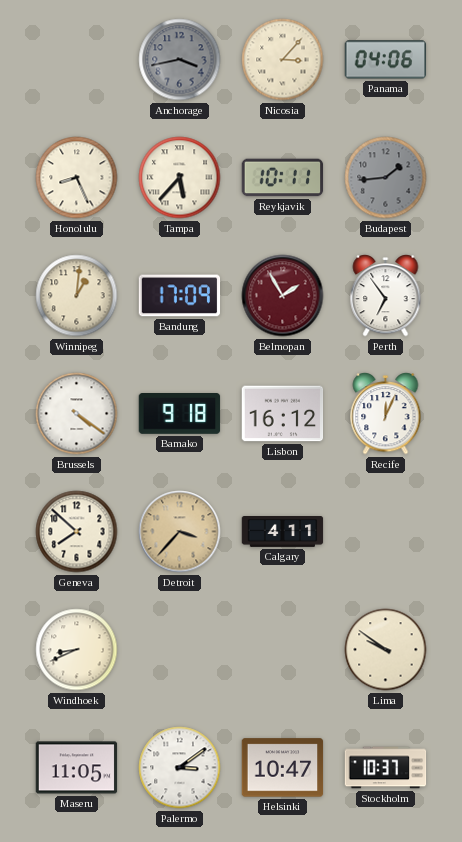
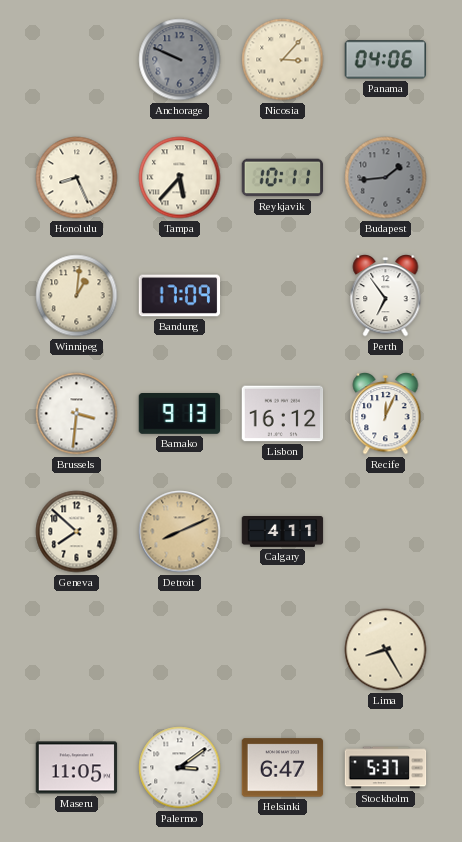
Anchorage: 3:43 -> 9:49 (180, 60)
Belmopan: 1:55 -> none (283, 296)
Brussels: 4:21 -> 3:31 (77, 414)
Bamako: 9:18 -> 9:13 (180, 414)
Detroit: 3:37 -> 8:11 (180, 532)
Windhoek: 8:41 -> none (77, 650)
Lima: 9:51 -> 8:25 (386, 650)
Helsinki: 10:47 -> 6:47 (283, 768)
Stockholm: 10:37 -> 5:37 (386, 768)
